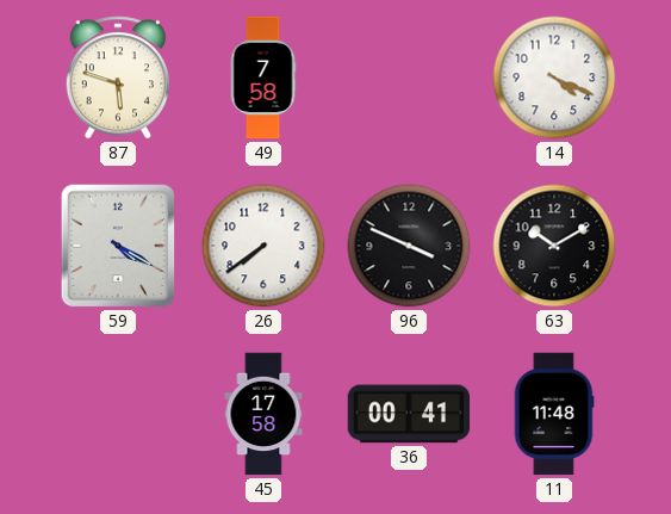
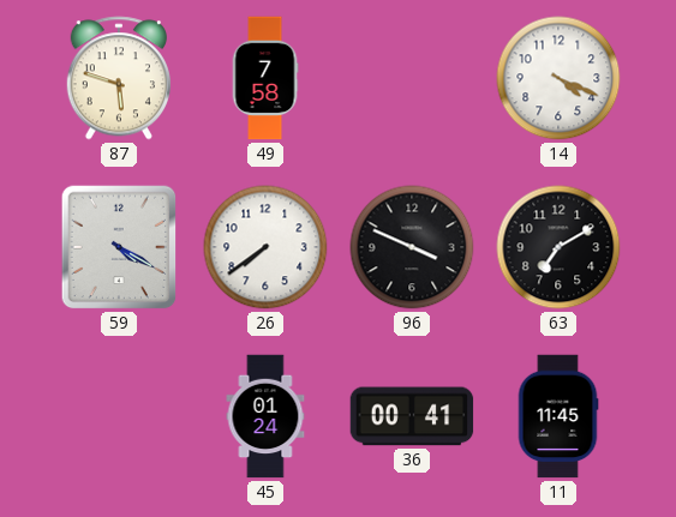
63: 10:10 -> 7:10 (558, 247)
45: 17:58 -> 01:24 (265, 416)
11: 11:48 -> 11:45 (558, 416)
